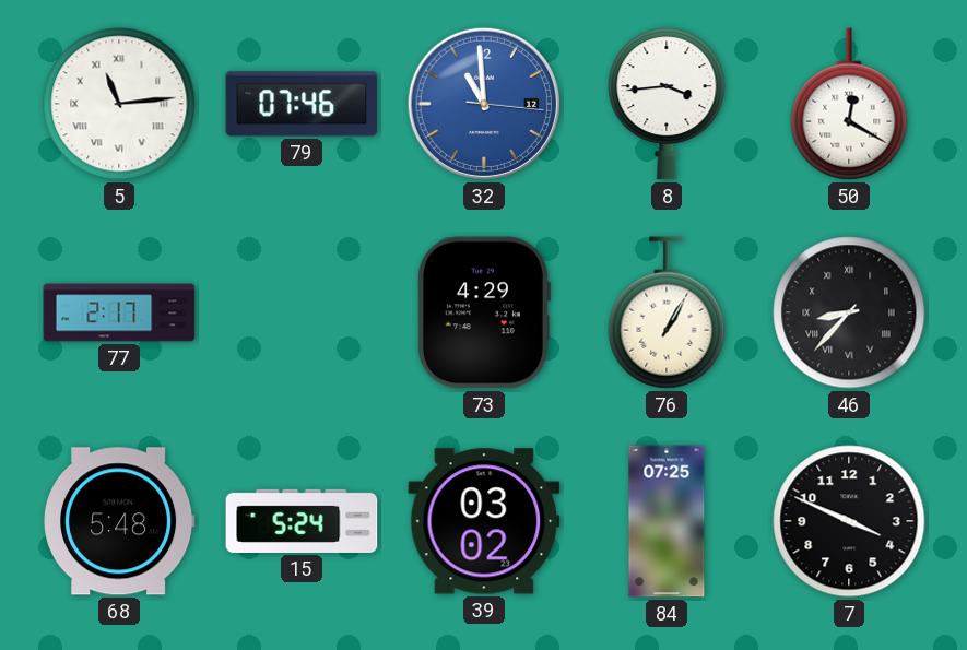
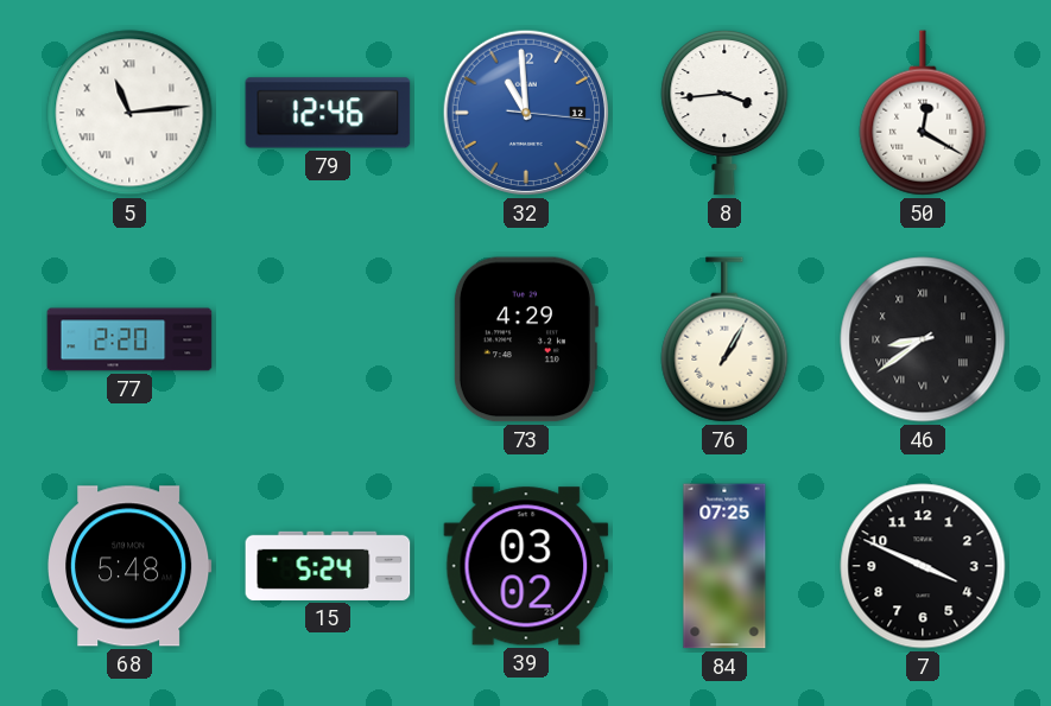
79: 07:46 -> 12:46 (328, 113)
77: 2:17 -> 2:20 (129, 339)
46: 8:37 -> 8:39 (923, 339)
